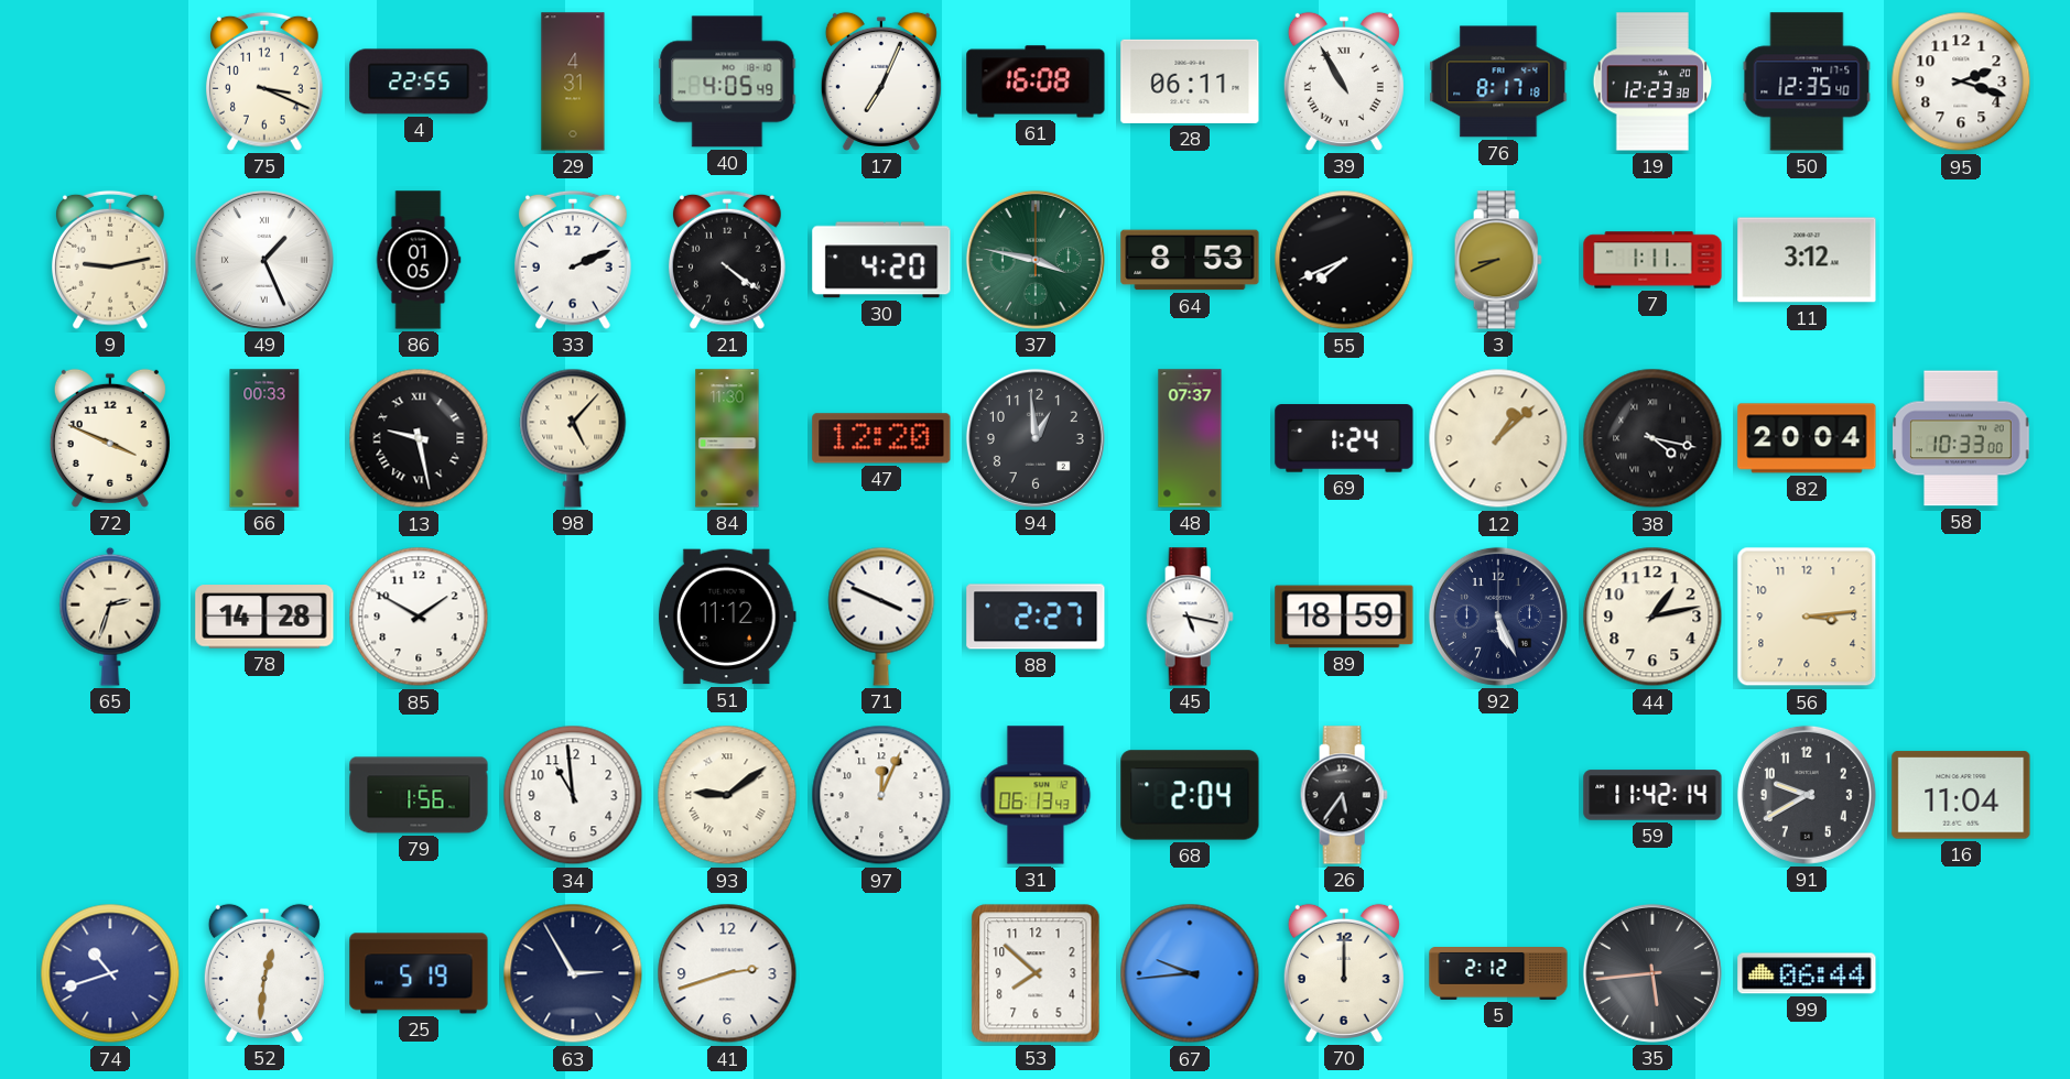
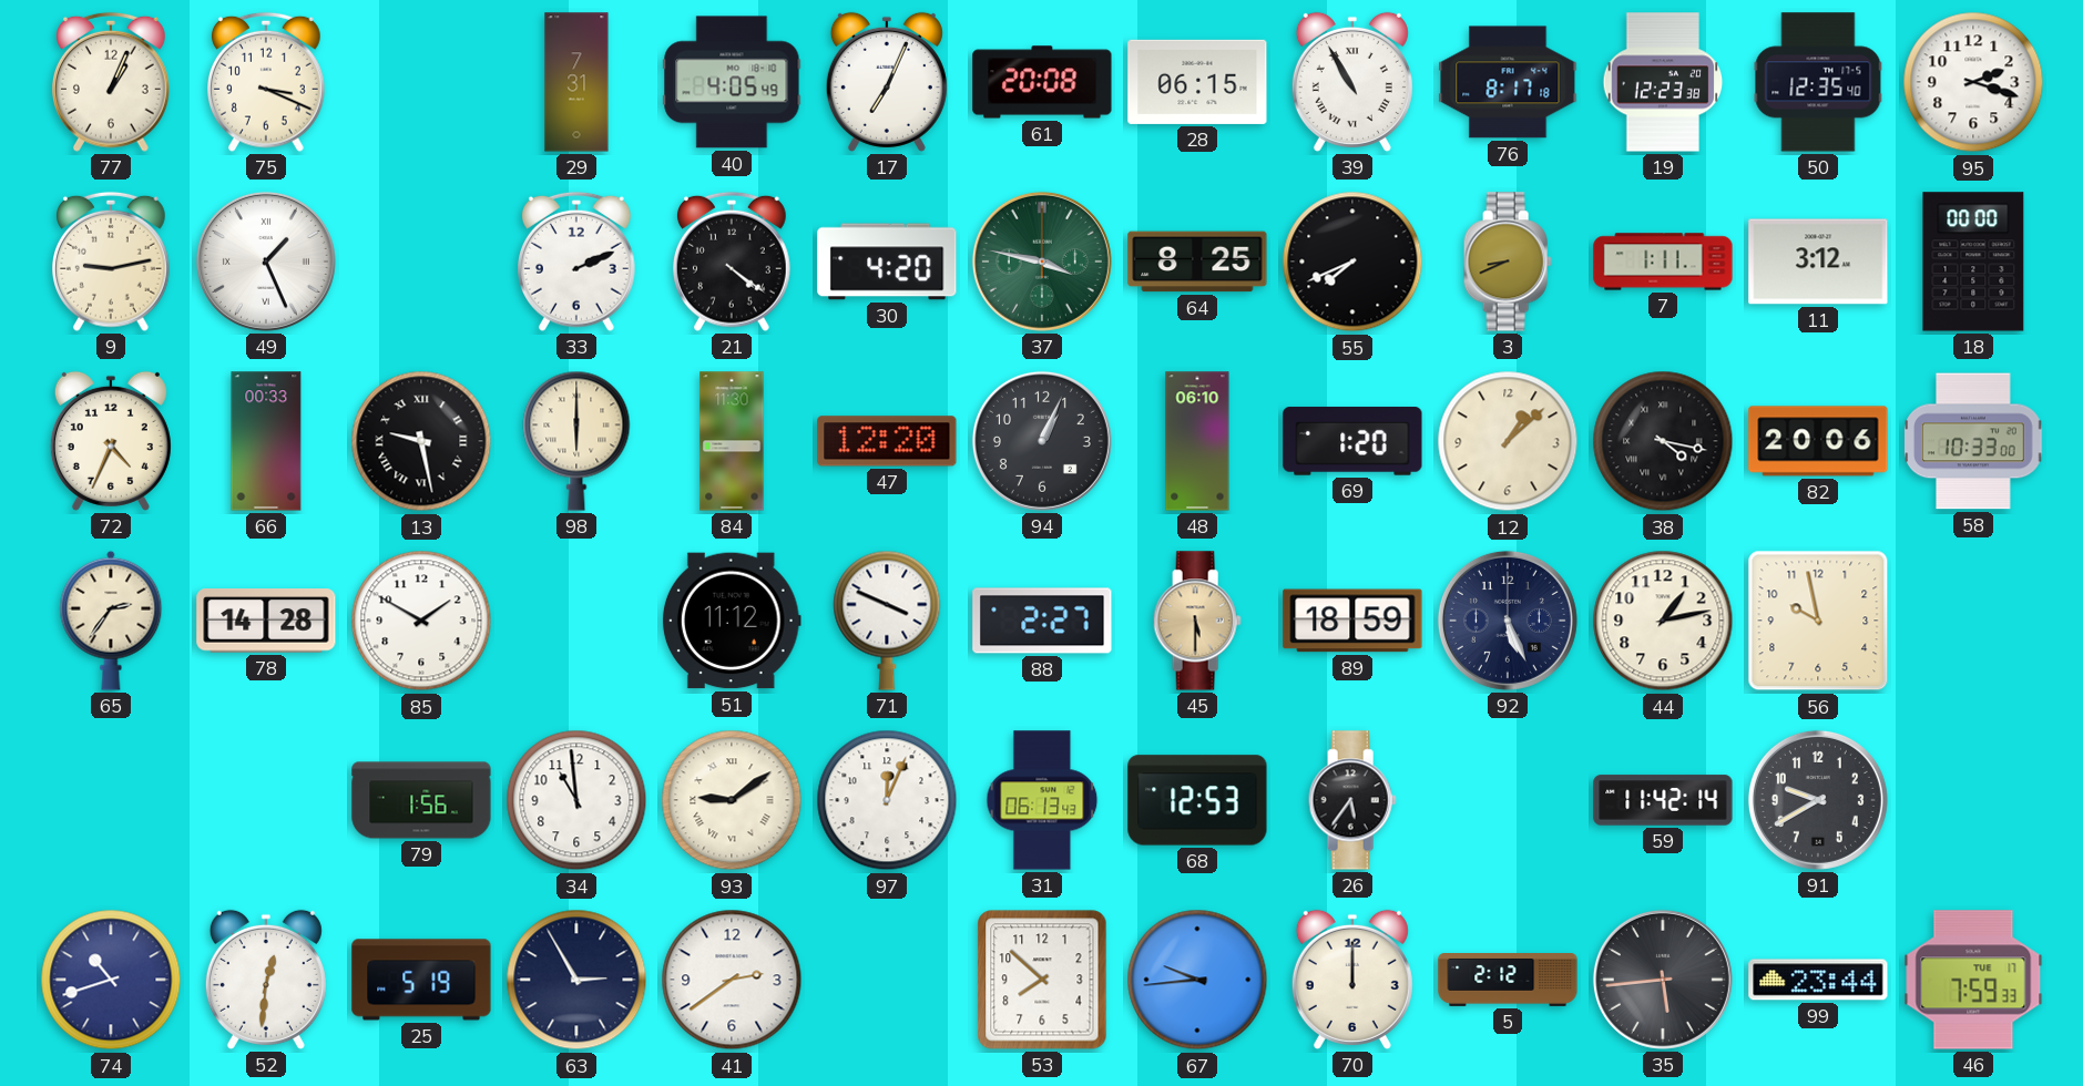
77: none -> 1:04 (112, 82)
4: 22:55 -> none (419, 81)
29: 4:31 -> 7:31 (576, 82)
61: 16:08 -> 20:08 (1042, 82)
28: 06:11 -> 06:15 (1197, 82)
86: 01:05 -> none (419, 260)
64: 8:53 -> 8:25 (1197, 262)
18: none -> 00:00 (1973, 262)
72: 3:49 -> 4:34 (111, 441)
98: 5:07 -> 6:00 (576, 441)
94: 12:59 -> 1:04 (1042, 441)
48: 07:37 -> 06:10 (1197, 441)
69: 1:24 -> 1:20 (1352, 441)
82: 20:04 -> 20:06 (1818, 441)
65: 2:33 -> 2:36 (111, 621)
45: 5:17 -> 5:30 (1197, 621)
45 dial: white -> champagne (1197, 621)
56: 3:14 -> 9:58 (1818, 621)
68: 2:04 -> 12:53 (1197, 800)
16: 11:04 -> none (1961, 795)
41: 2:42 -> 2:39 (732, 980)
99: 06:44 -> 23:44 (1818, 980)
46: none -> 7:59 (1973, 980)
